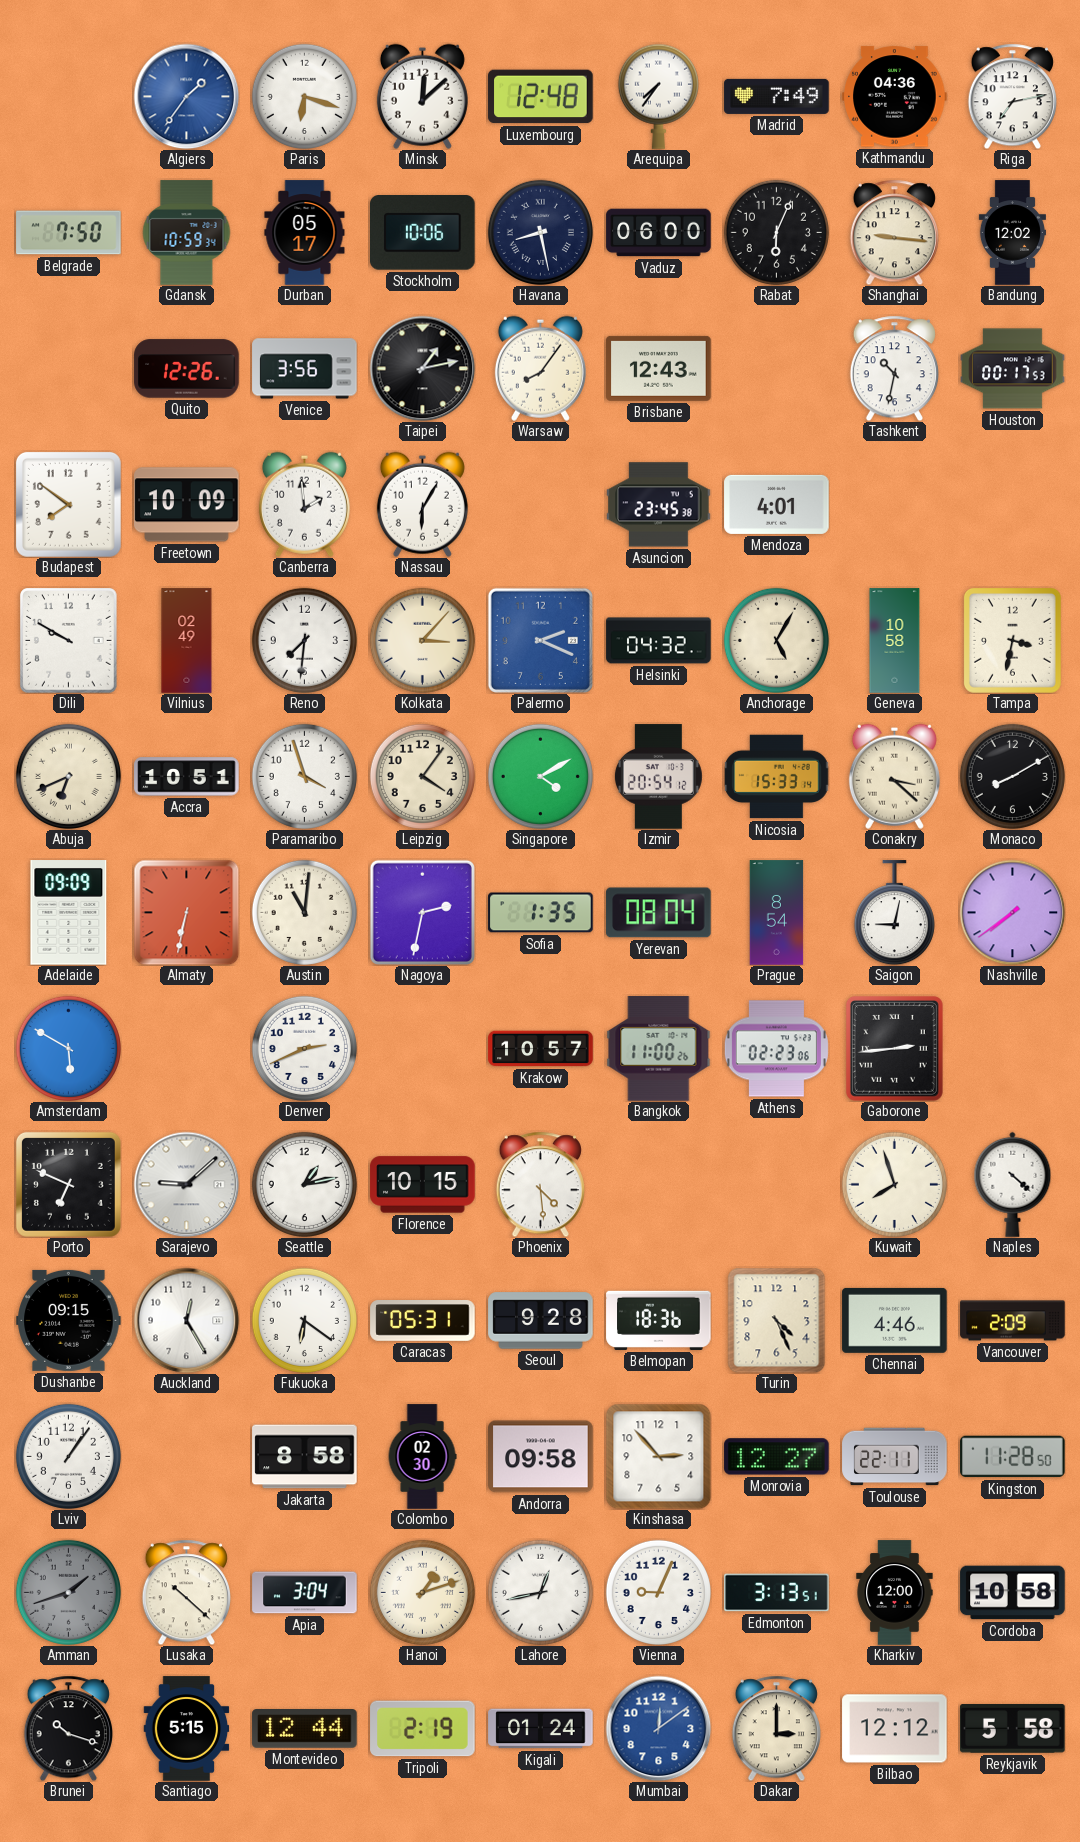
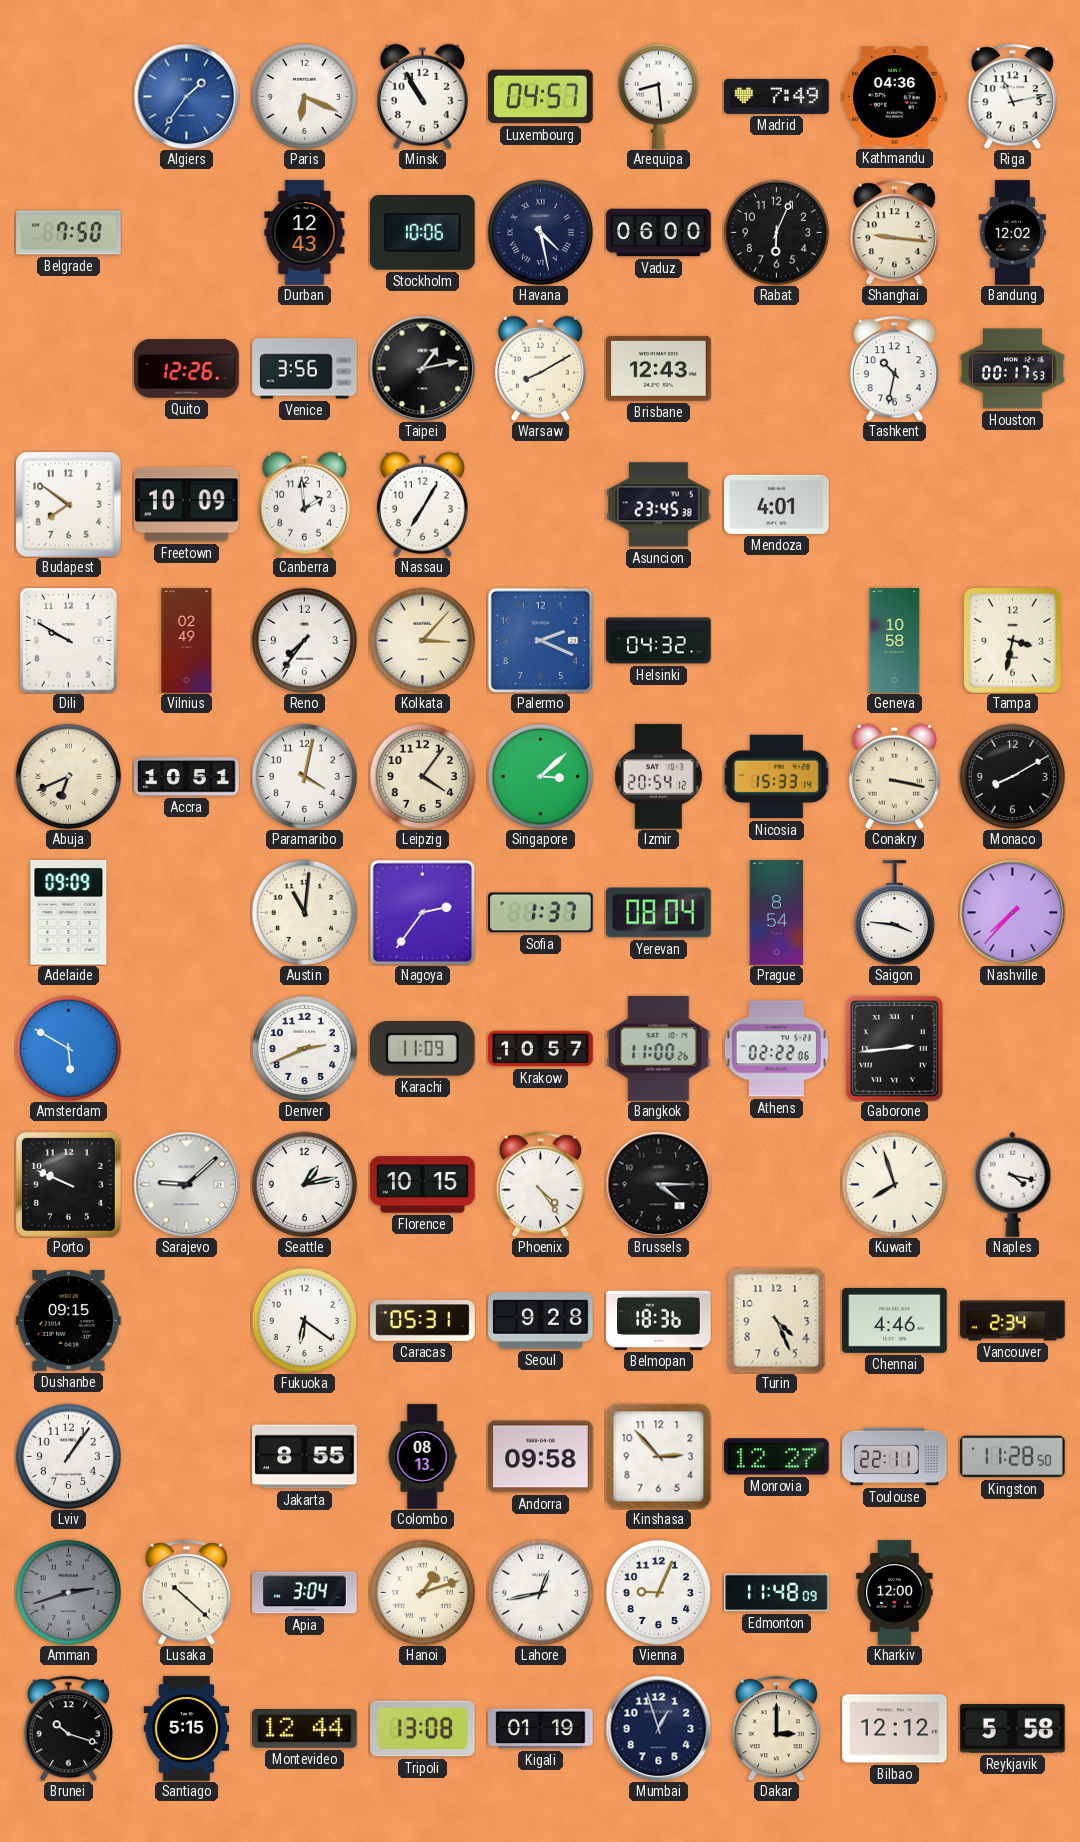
Paris: 6:18 -> 6:19 (304, 96)
Minsk: 12:08 -> 10:55 (422, 96)
Luxembourg: 12:48 -> 04:57 (541, 97)
Arequipa: 7:36 -> 8:29 (658, 96)
Riga: 7:13 -> 11:13 (1012, 96)
Gdansk: 10:59 -> none (187, 233)
Durban: 05:17 -> 12:43 (305, 233)
Havana: 8:28 -> 4:28 (540, 232)
Warsaw: 8:06 -> 8:10 (540, 368)
Nassau: 6:05 -> 7:05 (422, 504)
Reno: 7:31 -> 7:36 (304, 640)
Anchorage: 5:05 -> none (776, 640)
Paramaribo: 3:57 -> 4:02 (304, 776)
Singapore: 4:10 -> 3:08 (540, 776)
Conakry: 3:22 -> 3:17 (894, 776)
Almaty: 6:32 -> none (186, 912)
Nagoya: 2:32 -> 2:36 (422, 912)
Sofia: 1:35 -> 1:37 (541, 913)
Saigon: 9:02 -> 3:46 (894, 913)
Nashville: 7:39 -> 7:37 (1012, 912)
Karachi: none -> 11:09 (423, 1049)
Athens: 02:23 -> 02:22 (776, 1049)
Porto: 6:49 -> 9:49 (68, 1184)
Phoenix: 4:29 -> 4:24 (540, 1184)
Brussels: none -> 4:15 (658, 1184)
Naples: 4:22 -> 4:17 (1013, 1184)
Auckland: 12:25 -> none (186, 1320)
Vancouver: 2:09 -> 2:34 (1013, 1321)
Jakarta: 8:58 -> 8:55 (305, 1457)
Colombo: 02:30 -> 08:13 (422, 1457)
Amman: 1:42 -> 2:42 (68, 1592)
Edmonton: 3:13 -> 11:48 (777, 1593)
Cordoba: 10:58 -> none (1013, 1593)
Tripoli: 2:19 -> 13:08 (423, 1729)
Kigali: 01:24 -> 01:19 (541, 1729)
Mumbai: 12:09 -> 12:57 (658, 1728)
Mumbai dial: blue -> navy (658, 1728)
